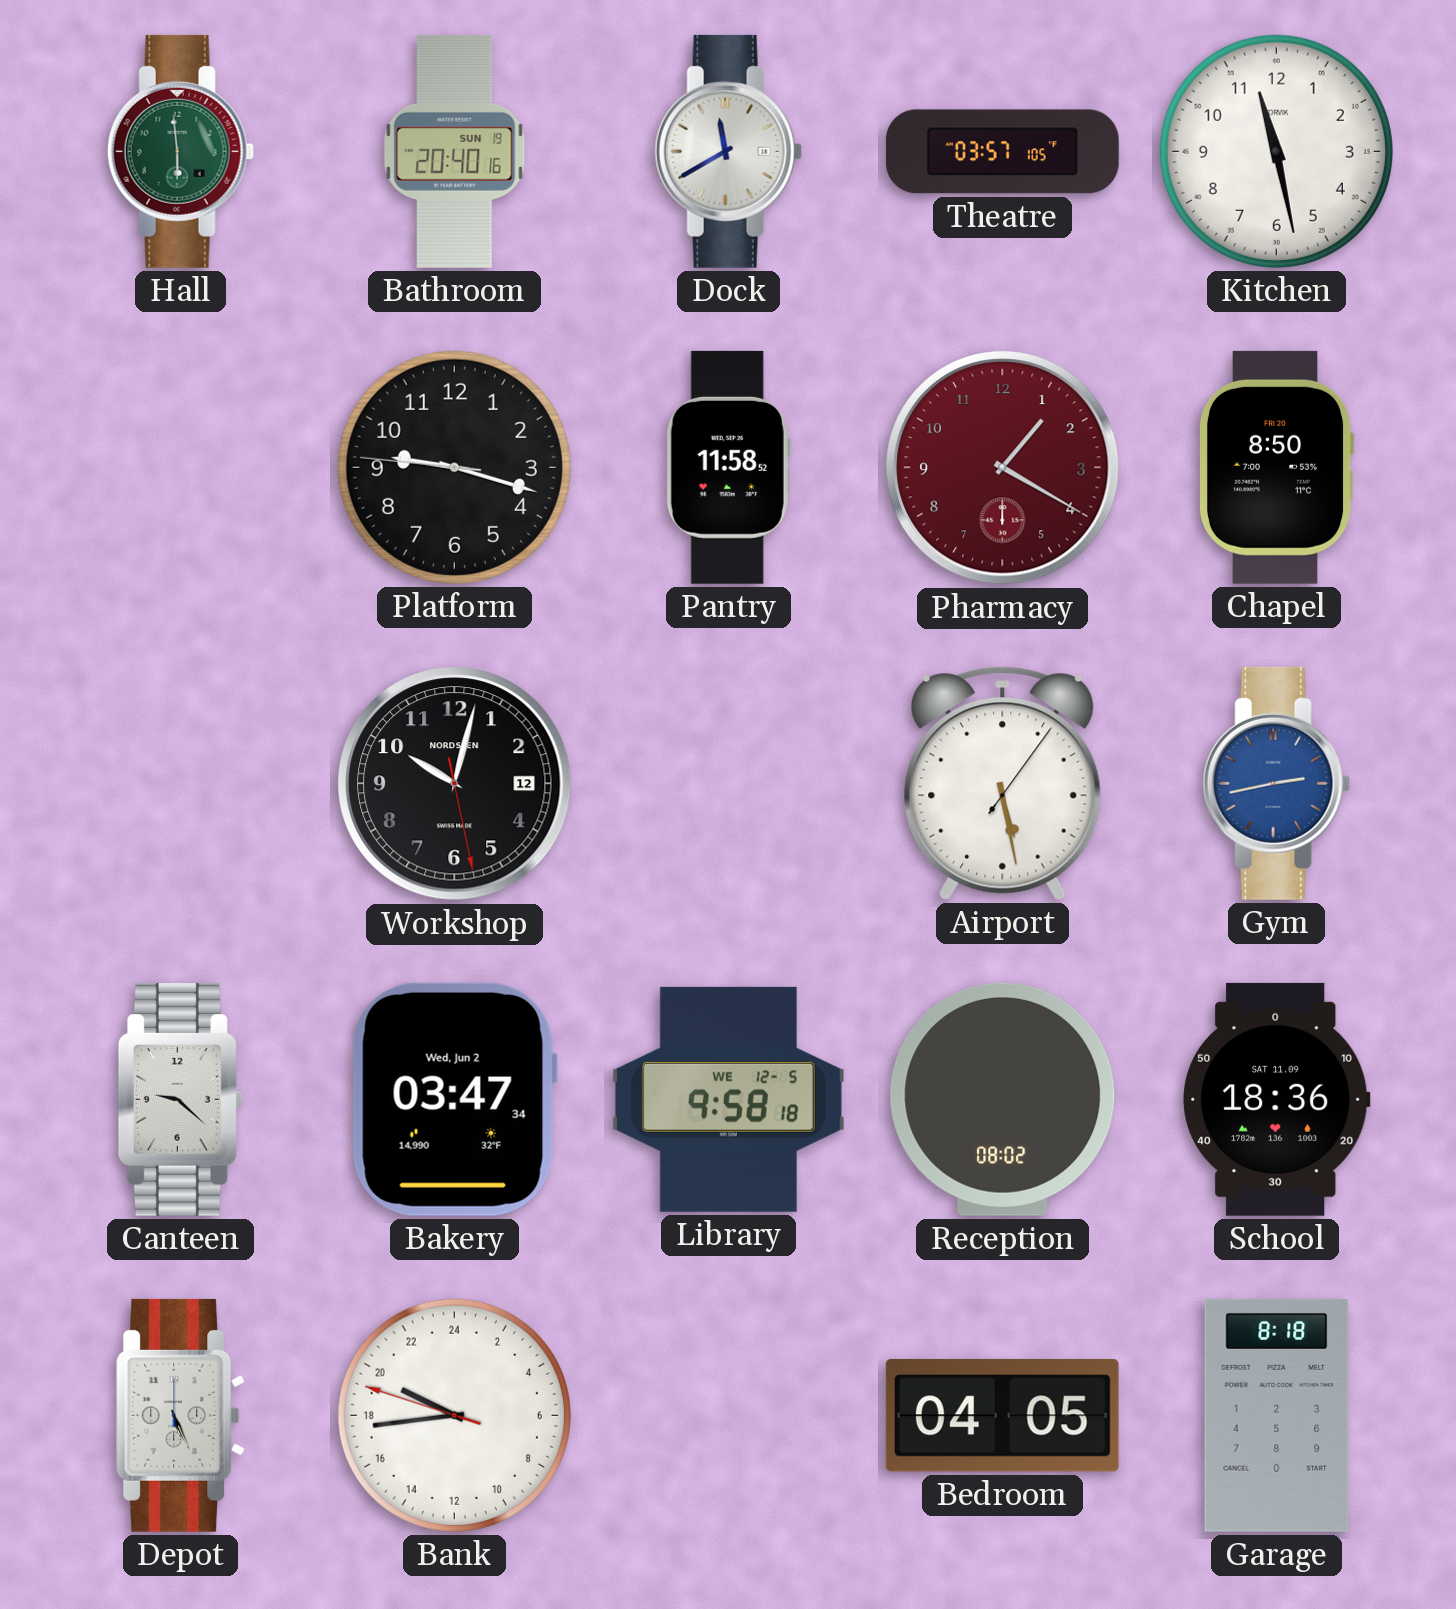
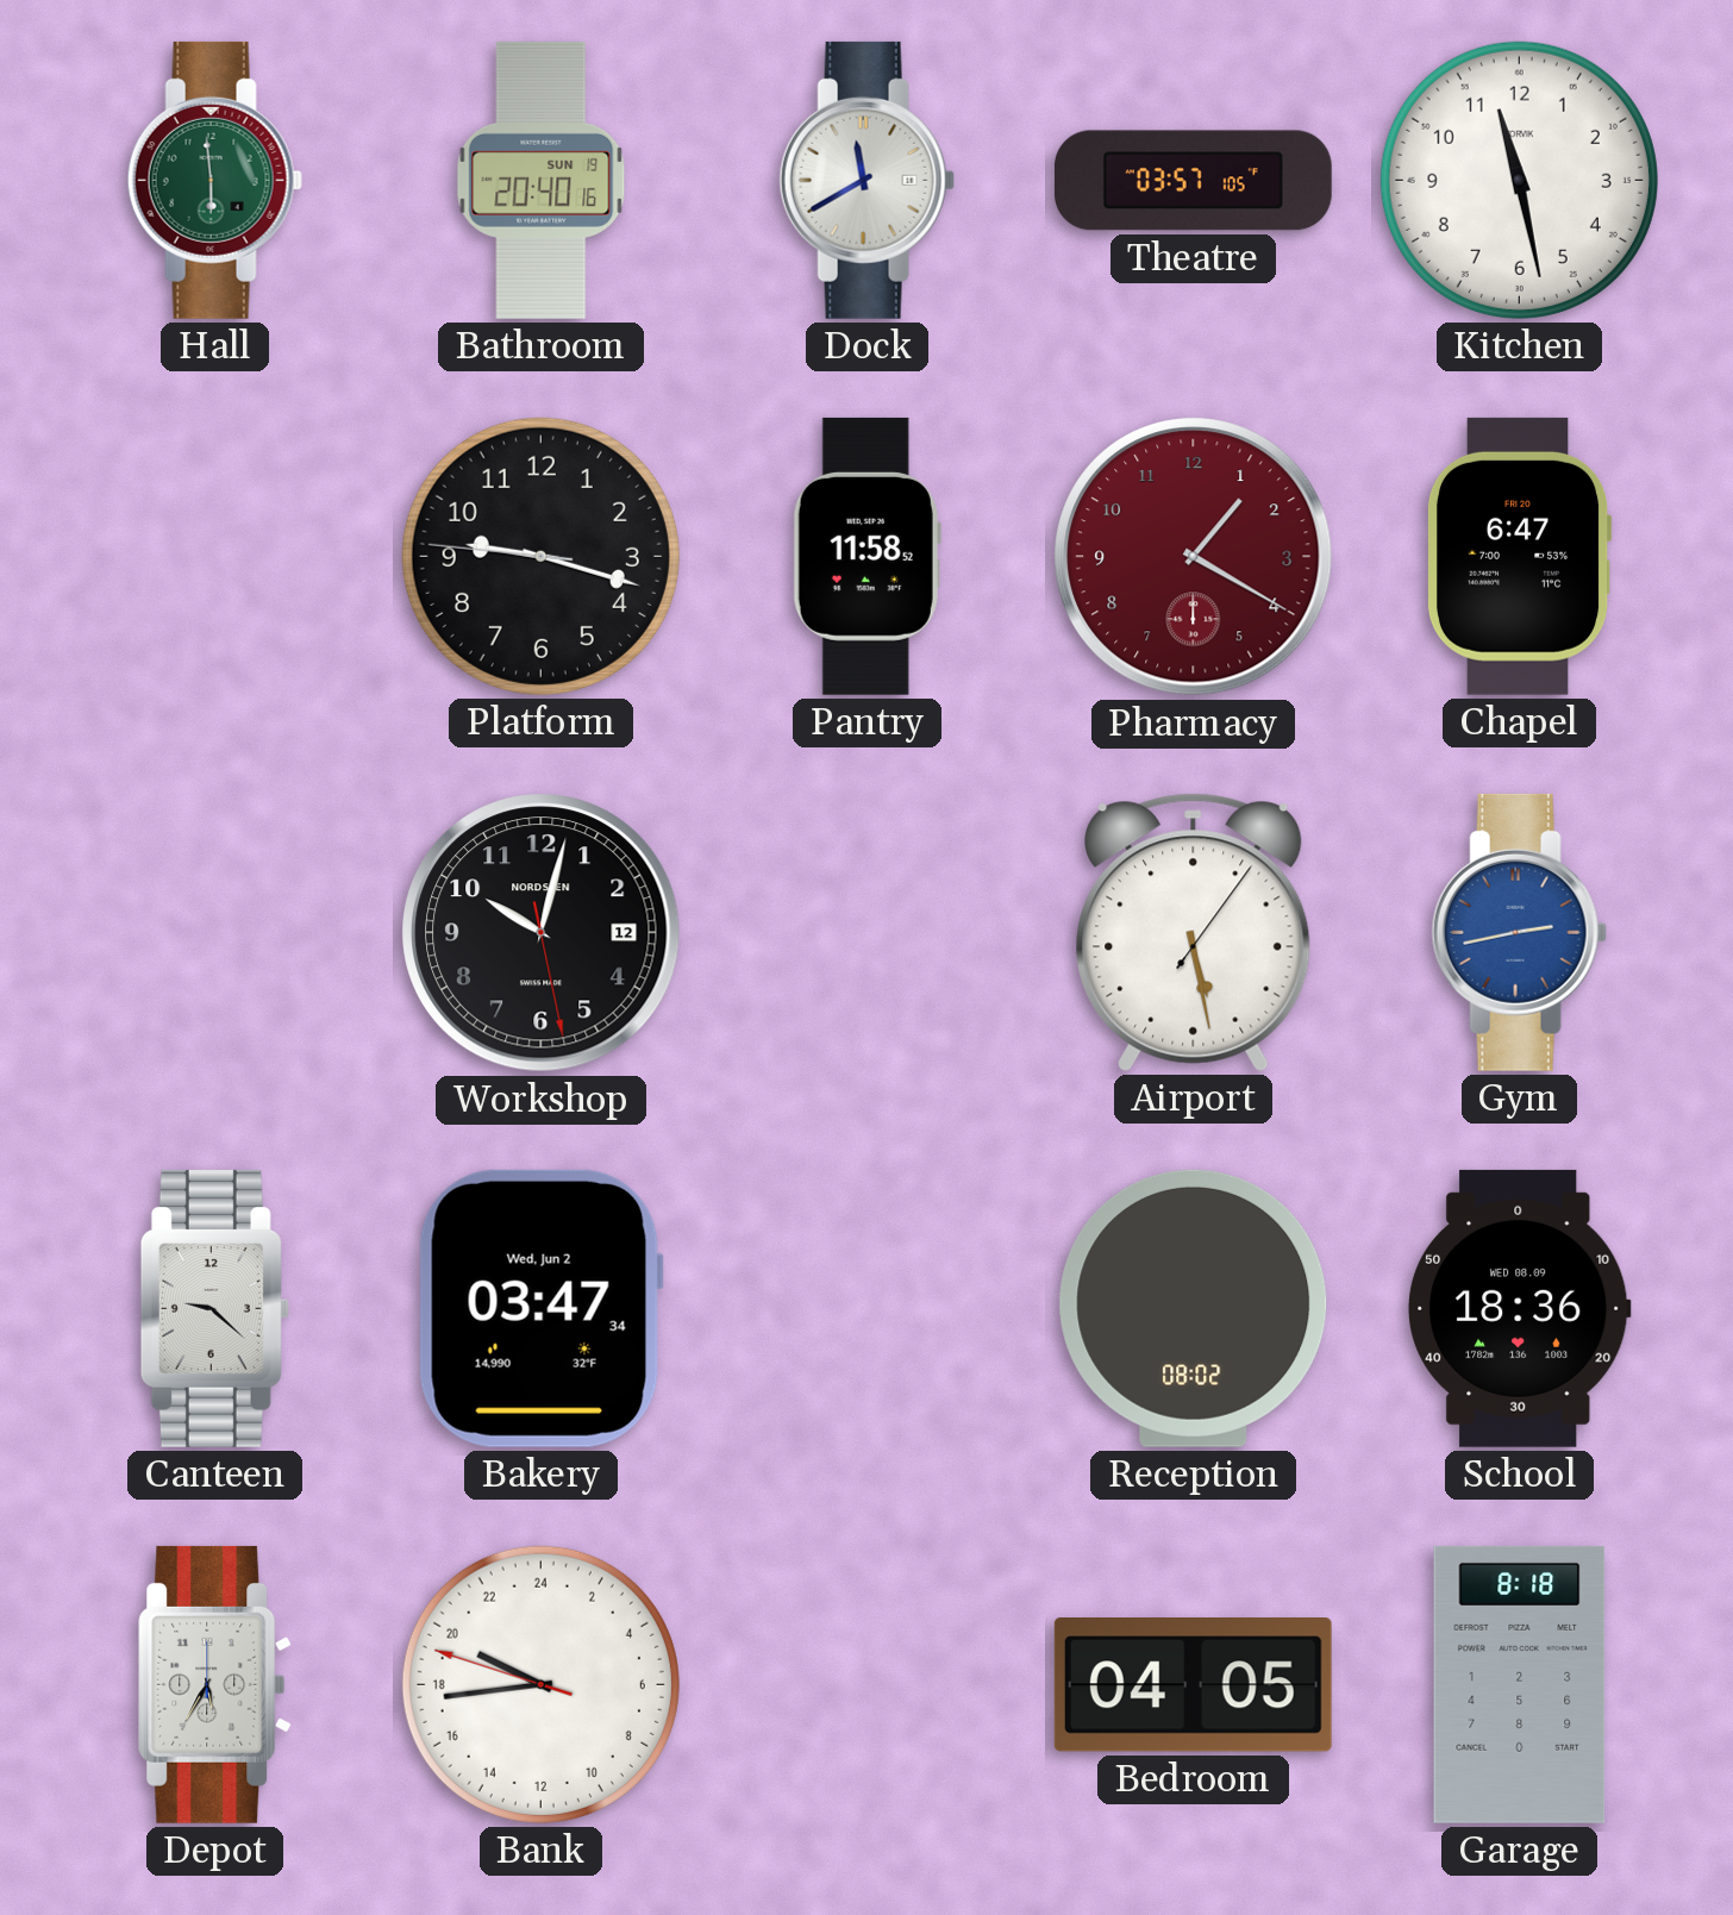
Chapel: 8:50 -> 6:47 (1519, 556)
Library: 9:58 -> none (728, 1099)
School date: SAT 11.09 -> WED 08.09 (1520, 1308)
Depot: 5:26 -> 5:35 (215, 1684)
